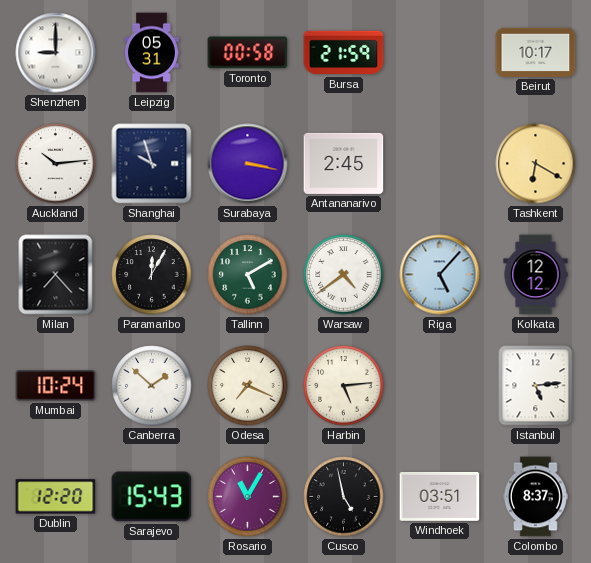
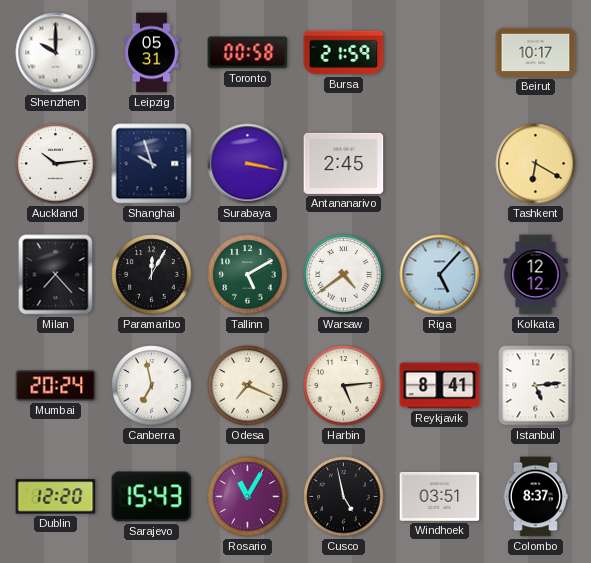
Shenzhen: 9:00 -> 10:00 (56, 53)
Mumbai: 10:24 -> 20:24 (56, 386)
Canberra: 1:52 -> 6:58 (152, 386)
Reykjavik: none -> 8:41 (440, 386)
